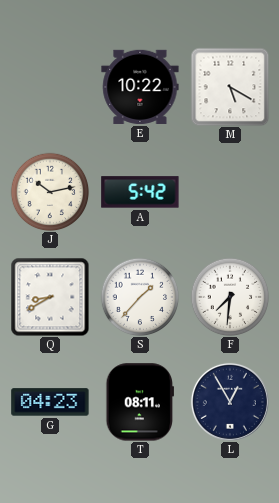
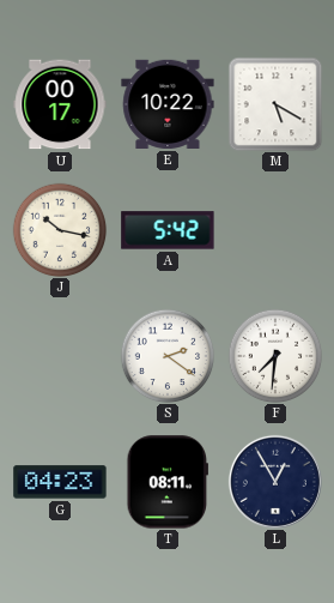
U: none -> 00:17 (60, 104)
J: 10:13 -> 10:17 (60, 230)
Q: 8:40 -> none (50, 297)
S: 1:37 -> 2:21 (168, 356)
